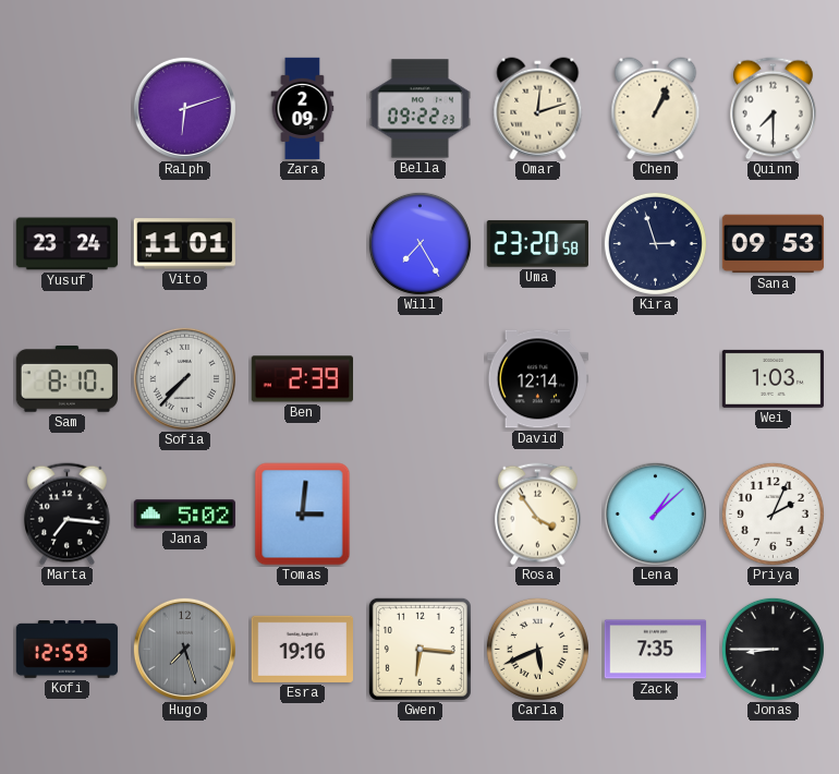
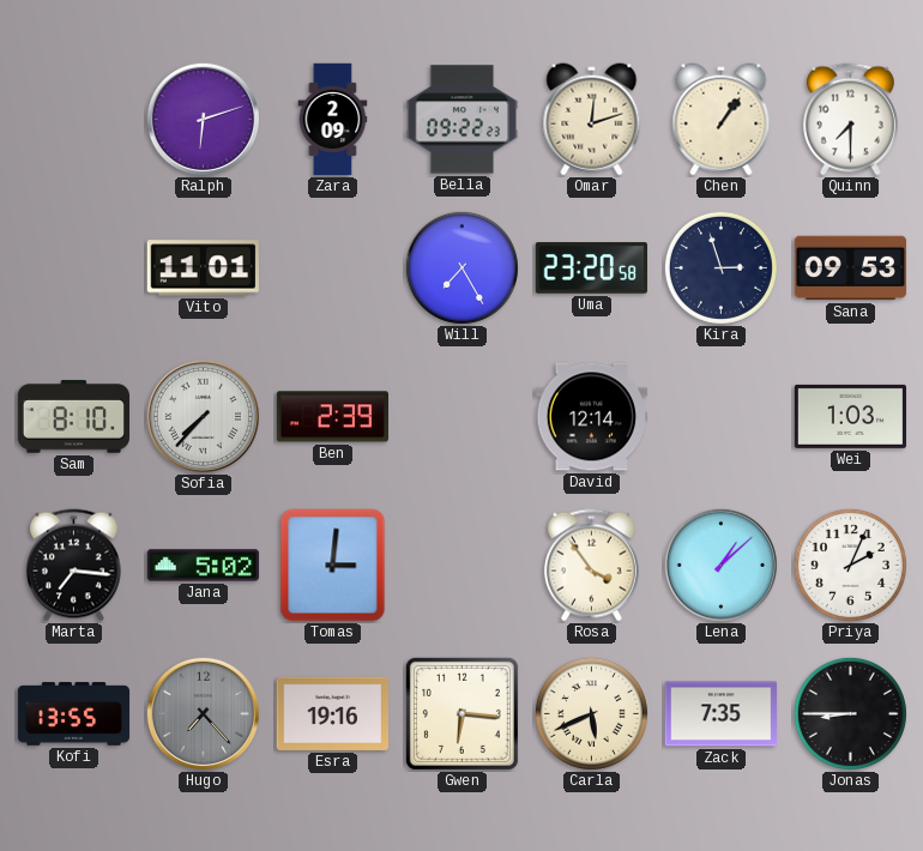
Chen: 1:04 -> 1:06 (722, 120)
Yusuf: 23:24 -> none (68, 244)
Kofi: 12:59 -> 13:55 (74, 714)
Hugo: 7:27 -> 7:23 (203, 713)
